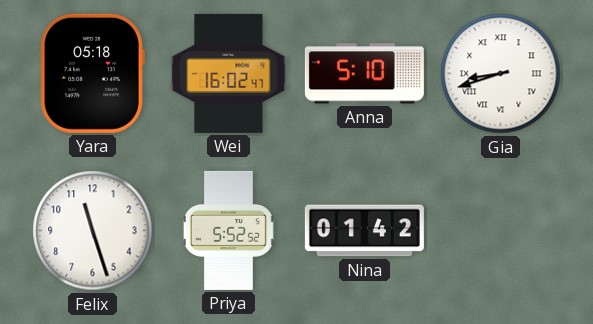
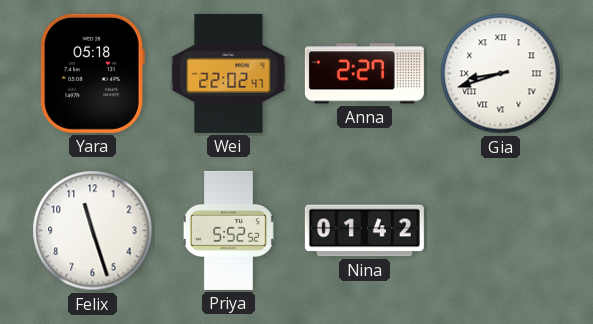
Wei: 16:02 -> 22:02 (229, 73)
Anna: 5:10 -> 2:27 (364, 74)
